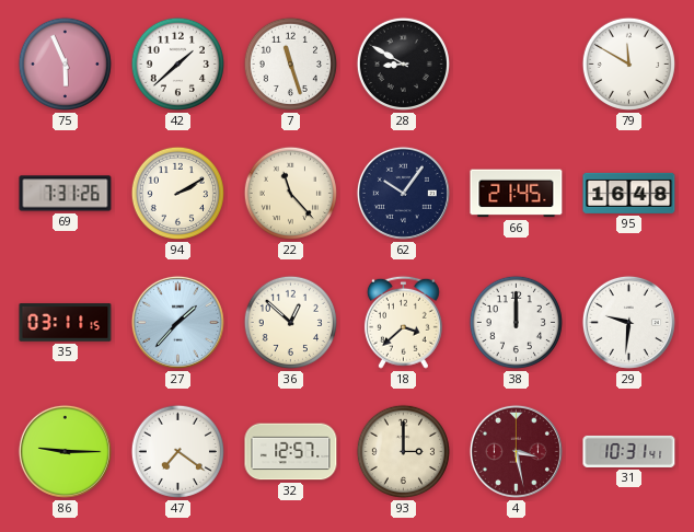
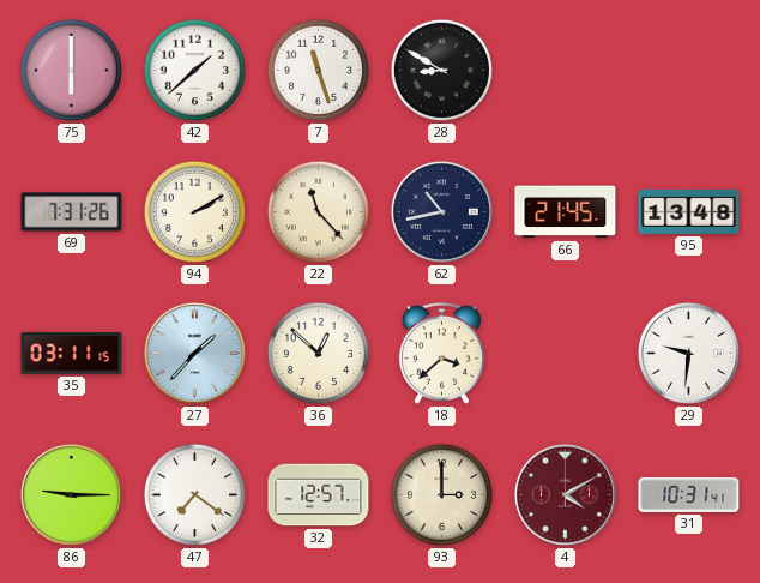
75: 5:56 -> 6:00 (71, 70)
79: 11:50 -> none (628, 63)
62: 10:06 -> 10:43 (441, 211)
95: 16:48 -> 13:48 (689, 211)
38: 12:00 -> none (516, 322)
4: 3:28 -> 4:10 (565, 494)
